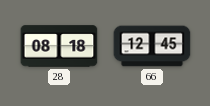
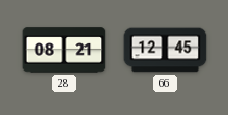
28: 08:18 -> 08:21 (64, 50)
